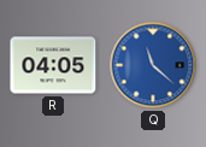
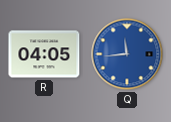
Q: 11:22 -> 11:44 (127, 54)
